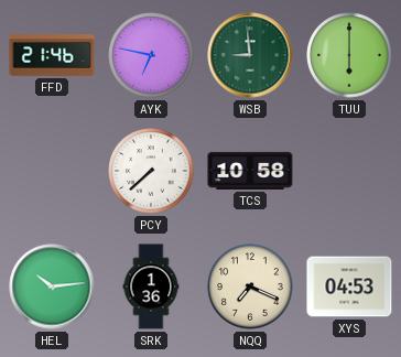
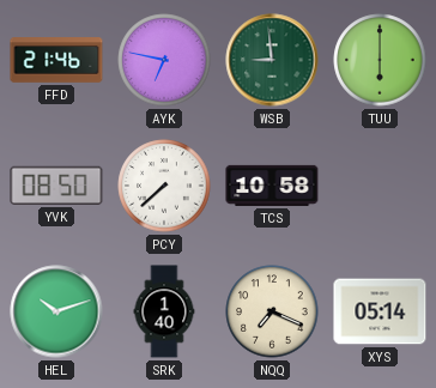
YVK: none -> 08:50 (56, 186)
HEL: 10:14 -> 10:12 (56, 311)
SRK: 1:36 -> 1:40 (164, 311)
XYS: 04:53 -> 05:14 (380, 311)
